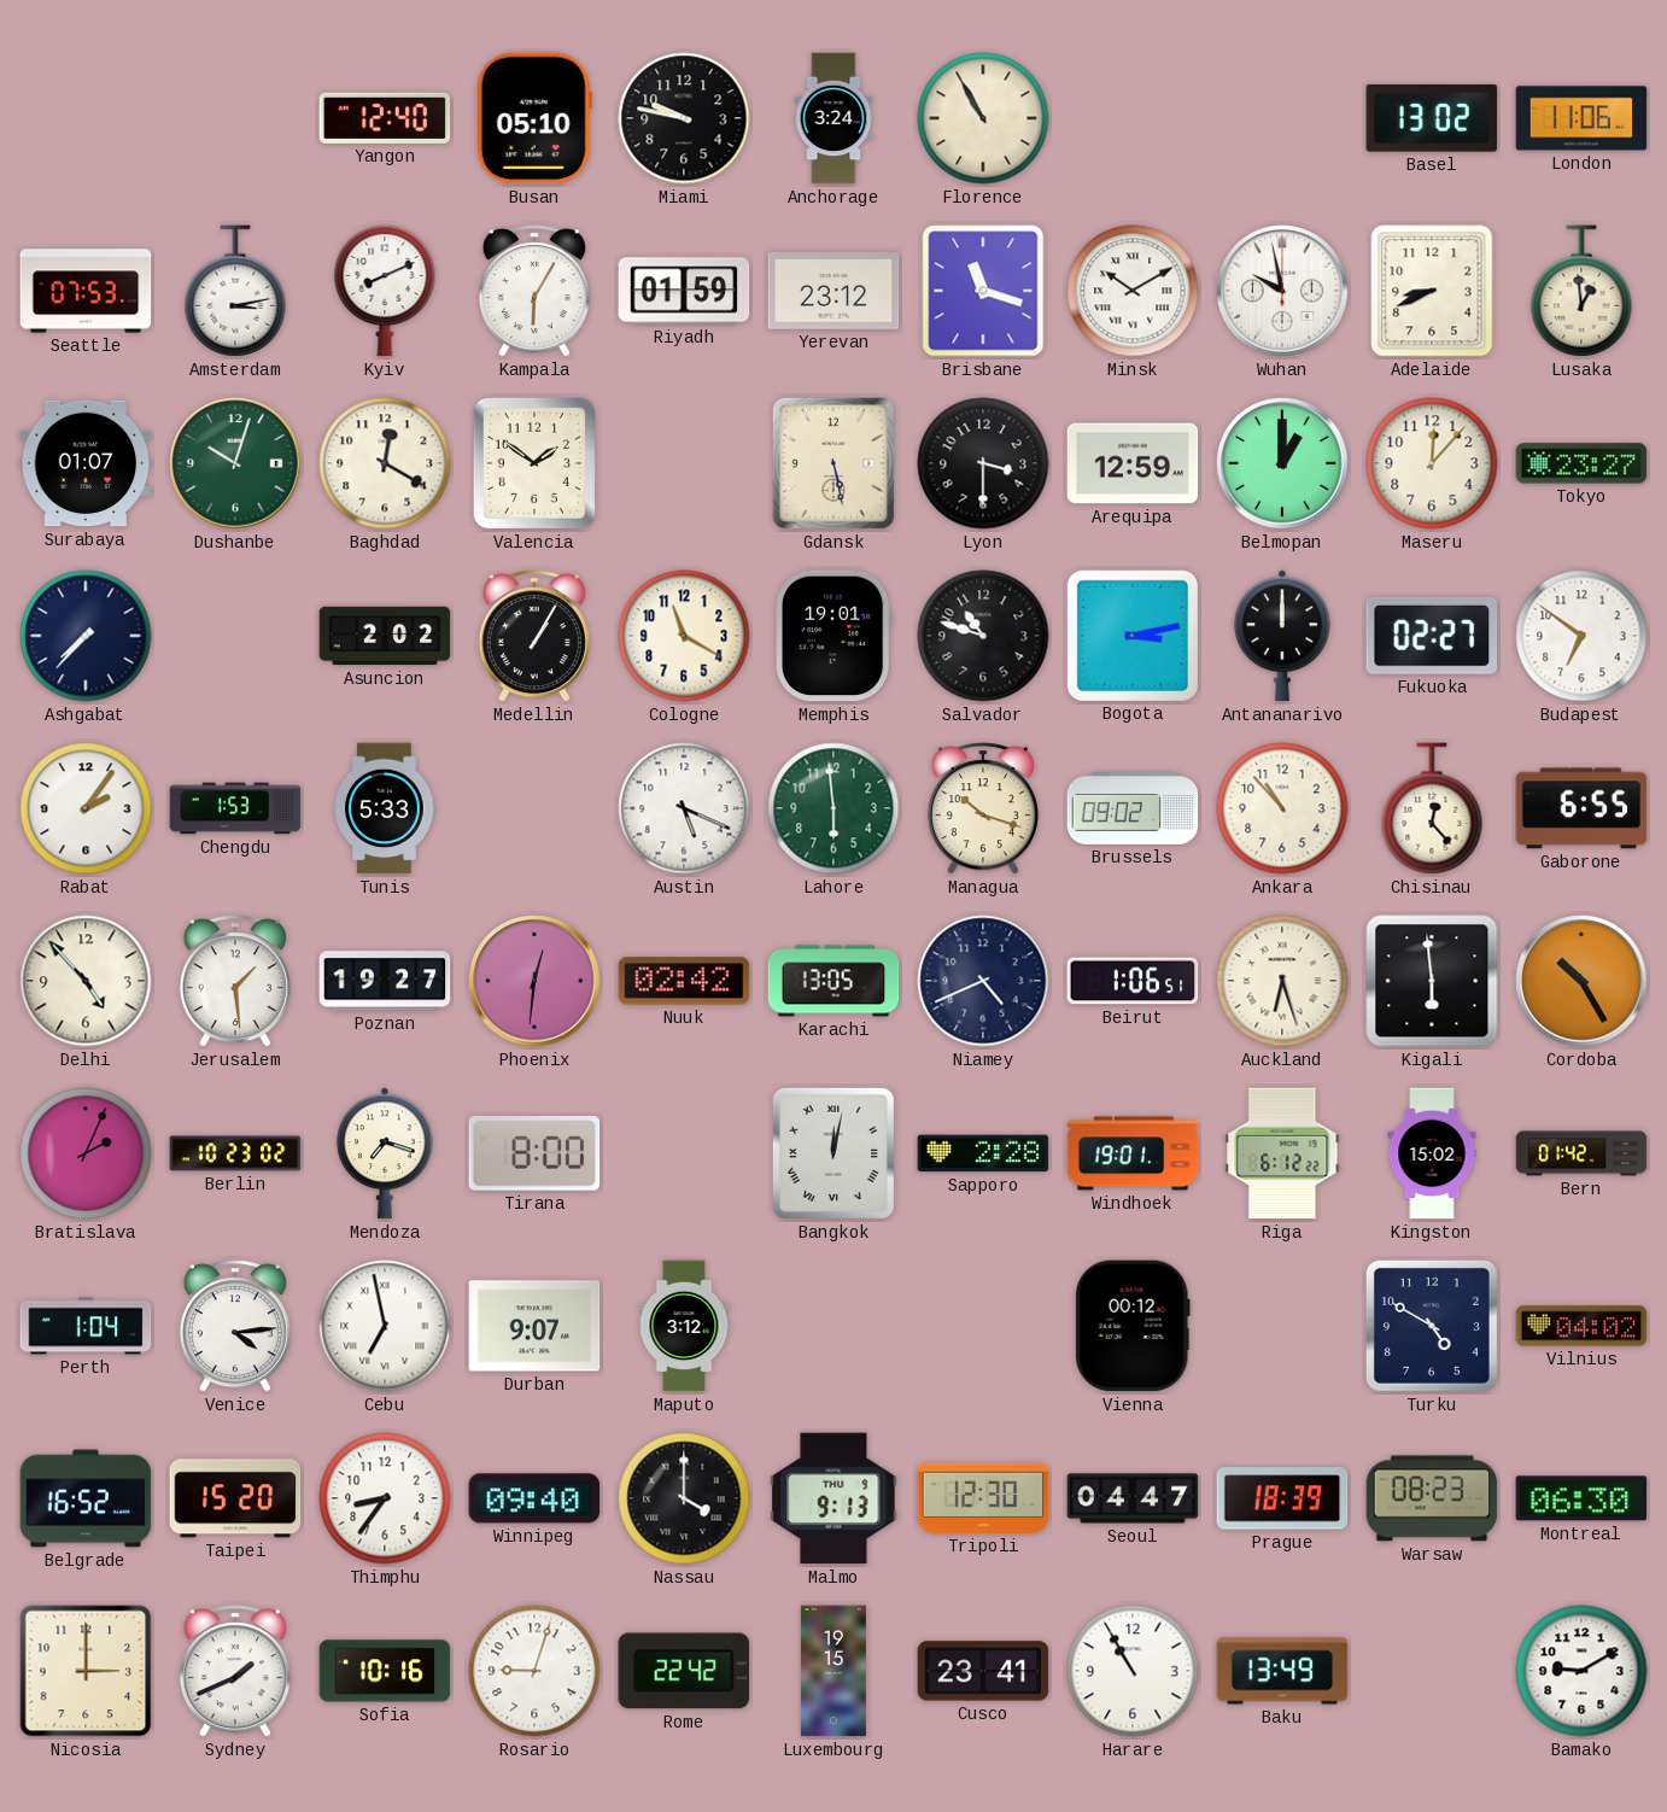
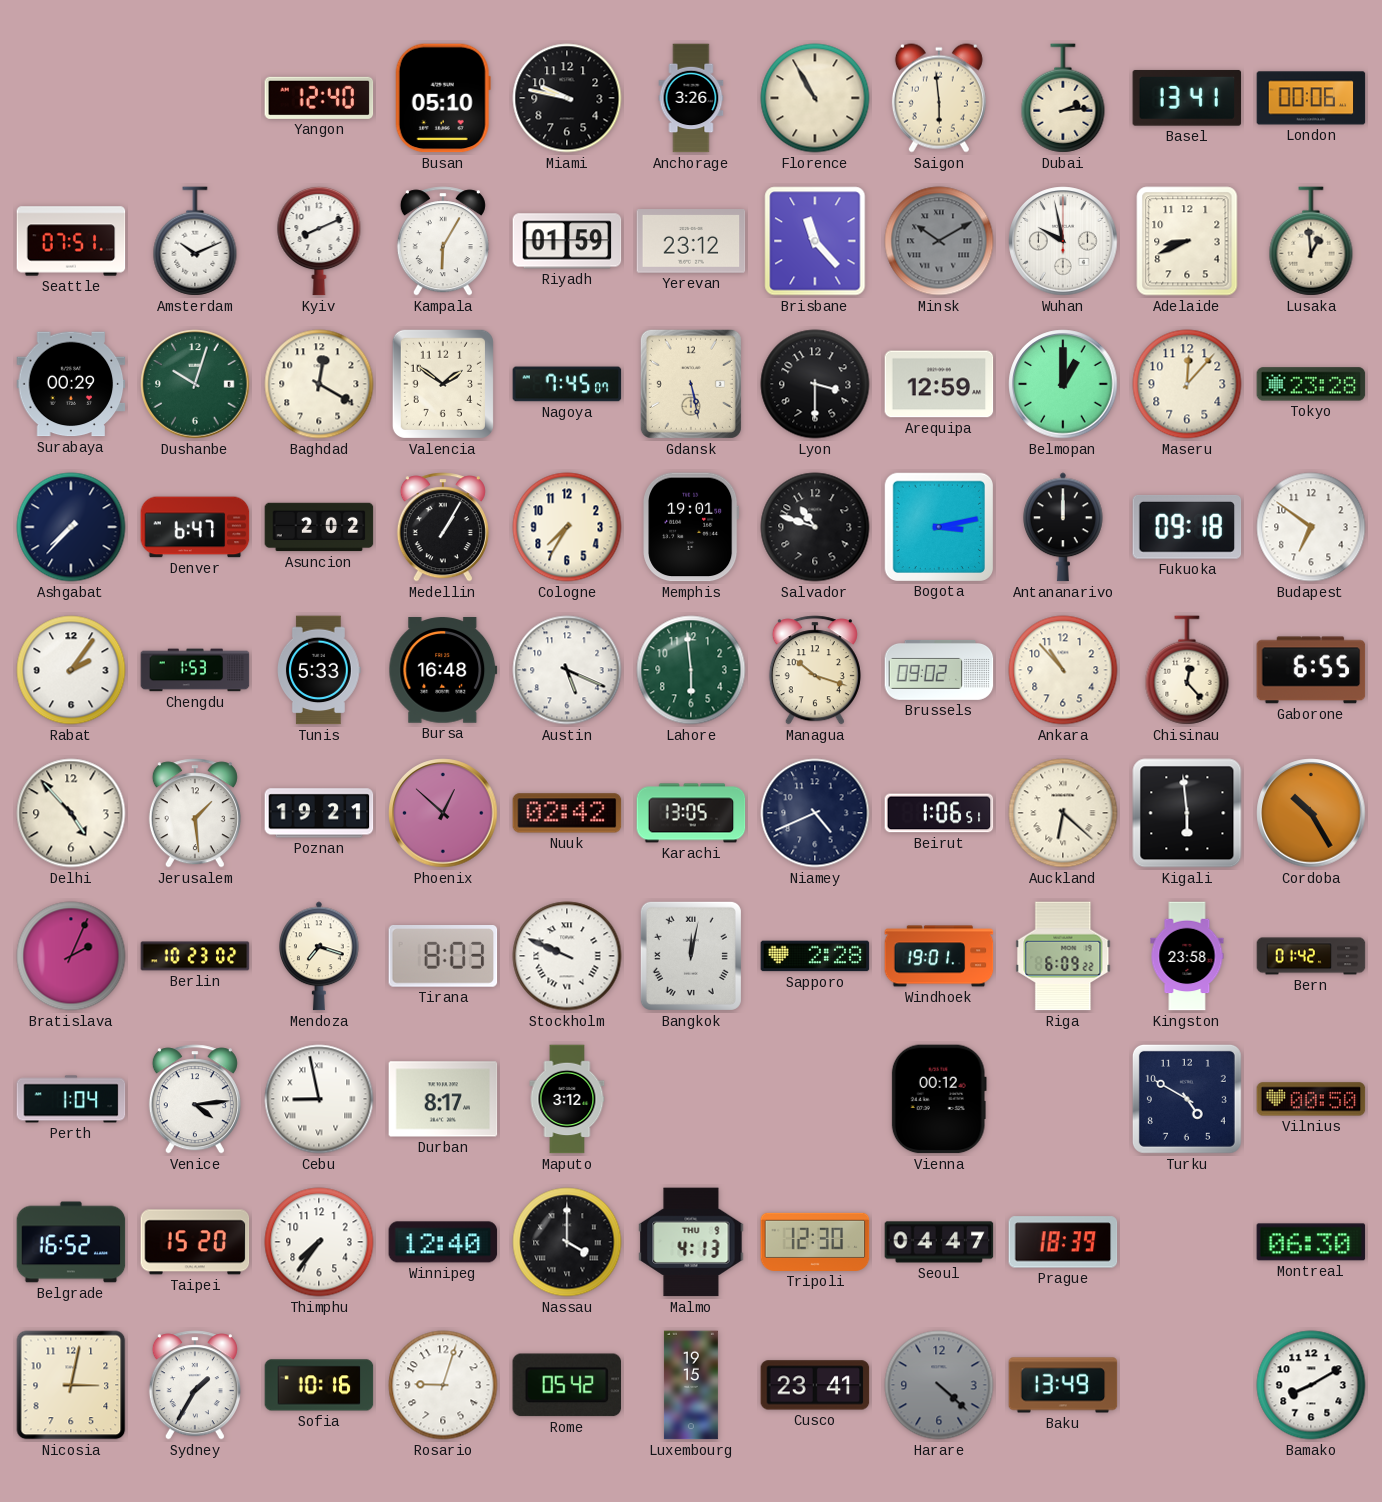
Anchorage: 3:24 -> 3:26 (691, 98)
Saigon: none -> 5:59 (939, 98)
Dubai: none -> 2:14 (1063, 98)
Basel: 13:02 -> 13:41 (1187, 98)
London: 11:06 -> 00:06 (1311, 98)
Seattle: 07:53 -> 07:51 (71, 241)
Amsterdam: 3:13 -> 10:11 (195, 241)
Brisbane: 11:18 -> 11:23 (815, 241)
Minsk dial: white -> grey (939, 241)
Surabaya: 01:07 -> 00:29 (71, 384)
Nagoya: none -> 7:45 (567, 384)
Tokyo: 23:27 -> 23:28 (1311, 384)
Denver: none -> 6:47 (195, 527)
Cologne: 11:20 -> 7:35 (567, 527)
Fukuoka: 02:27 -> 09:18 (1187, 527)
Bursa: none -> 16:48 (443, 670)
Poznan: 19:27 -> 19:21 (319, 813)
Phoenix: 12:31 -> 12:52 (443, 813)
Auckland: 6:27 -> 6:22 (1063, 813)
Tirana: 8:00 -> 8:03 (443, 957)
Stockholm: none -> 9:49 (567, 956)
Riga: 6:12 -> 6:09 (1063, 956)
Kingston: 15:02 -> 23:58 (1187, 956)
Cebu: 6:58 -> 8:58 (319, 1099)
Durban: 9:07 -> 8:17 (443, 1099)
Vilnius: 04:02 -> 00:50 (1311, 1099)
Thimphu: 8:36 -> 7:36 (319, 1242)
Winnipeg: 09:40 -> 12:40 (443, 1242)
Malmo: 9:13 -> 4:13 (691, 1242)
Warsaw: 08:23 -> none (1432, 1498)
Nicosia: 3:00 -> 3:02 (71, 1385)
Sydney: 1:41 -> 1:35 (195, 1385)
Rome: 22:42 -> 05:42 (567, 1385)
Harare: 10:55 -> 4:22 (939, 1385)
Harare dial: white -> grey (939, 1385)
Bamako: 9:10 -> 8:10 (1311, 1385)
